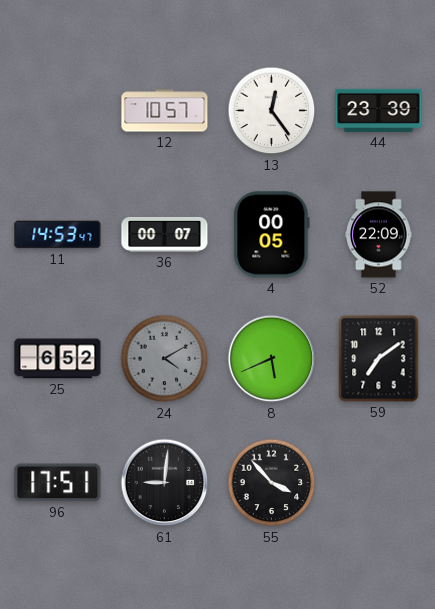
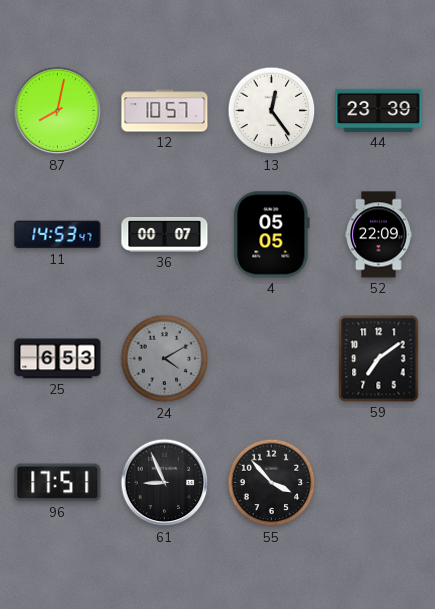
87: none -> 8:02 (58, 111)
4: 00:05 -> 05:05 (272, 235)
25: 6:52 -> 6:53 (58, 359)
8: 5:41 -> none (272, 359)
61: 9:01 -> 8:56 (165, 483)
